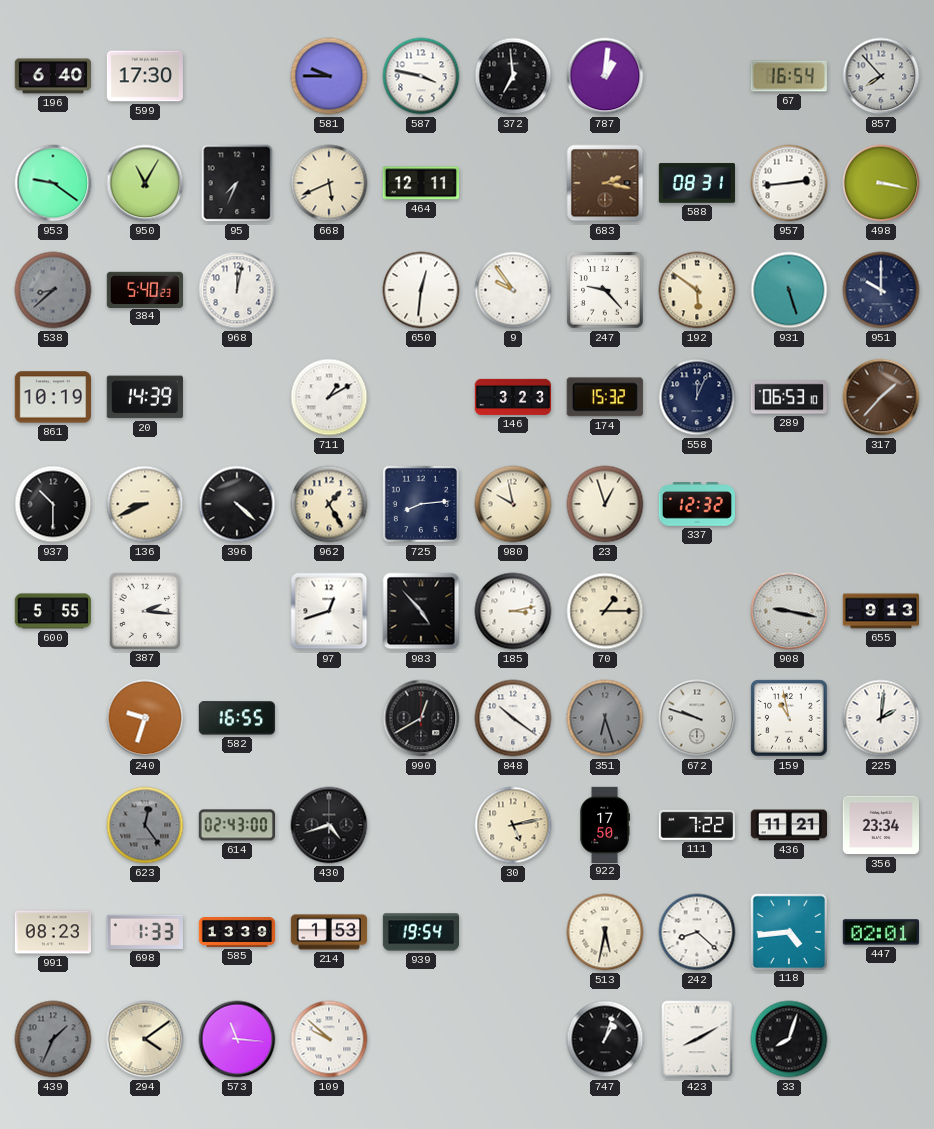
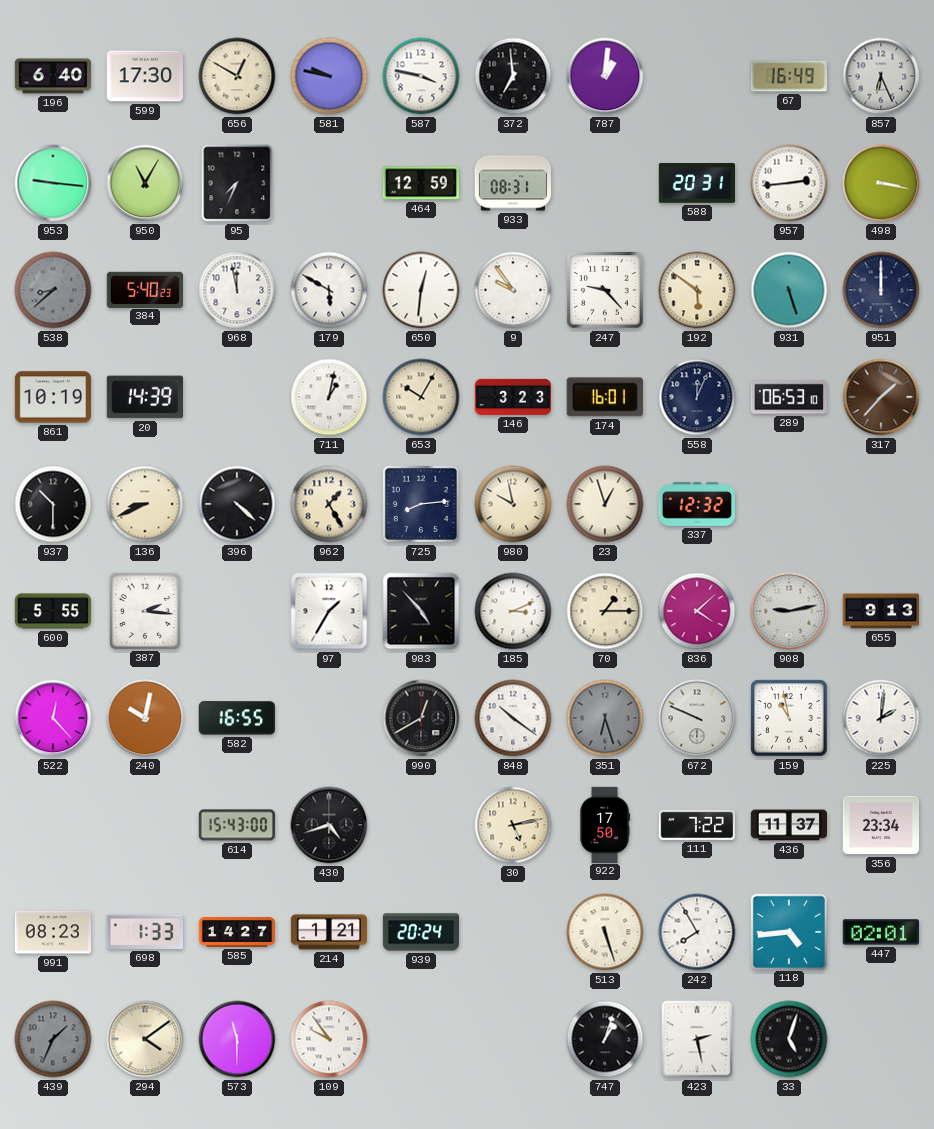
656: none -> 12:50 (237, 76)
581: 9:45 -> 9:47 (329, 76)
67: 16:54 -> 16:49 (789, 76)
857: 7:53 -> 6:26 (881, 76)
953: 9:21 -> 9:16 (53, 183)
668: 5:41 -> none (329, 183)
464: 12:11 -> 12:59 (420, 183)
933: none -> 08:31 (512, 183)
683: 2:17 -> none (605, 183)
588: 08:31 -> 20:31 (696, 183)
968: 12:02 -> 11:58 (237, 290)
179: none -> 5:50 (329, 290)
951: 10:00 -> 12:00 (881, 290)
711: 1:10 -> 1:02 (329, 397)
653: none -> 10:05 (421, 397)
174: 15:32 -> 16:01 (605, 397)
97: 12:42 -> 1:35 (329, 611)
185: 3:13 -> 3:11 (513, 611)
836: none -> 4:08 (697, 611)
908: 9:17 -> 9:13 (789, 611)
522: none -> 12:23 (53, 718)
240: 9:33 -> 10:02 (145, 718)
672: 9:48 -> 9:49 (697, 718)
623: 12:24 -> none (145, 825)
614: 02:43 -> 15:43 (236, 825)
436: 11:21 -> 11:37 (788, 825)
585: 13:39 -> 14:27 (237, 933)
214: 1:53 -> 1:21 (329, 932)
939: 19:54 -> 20:24 (420, 932)
513: 5:32 -> 5:27 (605, 932)
242: 8:22 -> 7:55 (697, 932)
573: 11:16 -> 11:30 (237, 1039)
109: 9:52 -> 9:54 (329, 1039)
423: 8:10 -> 2:28 (697, 1039)
33: 8:03 -> 5:03 (789, 1039)
